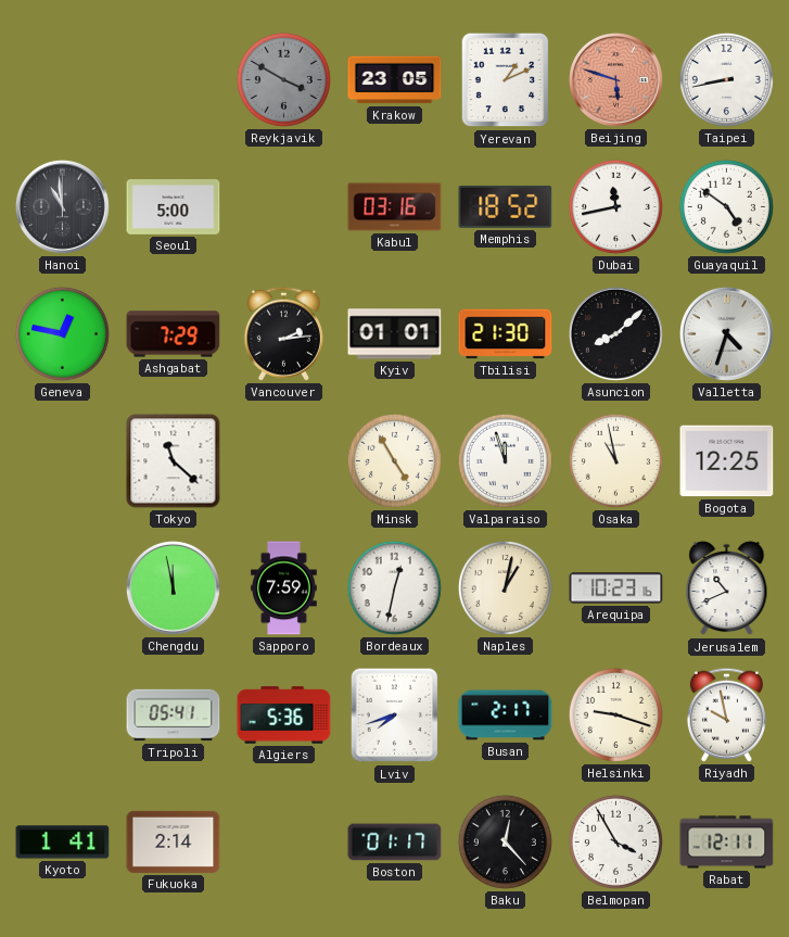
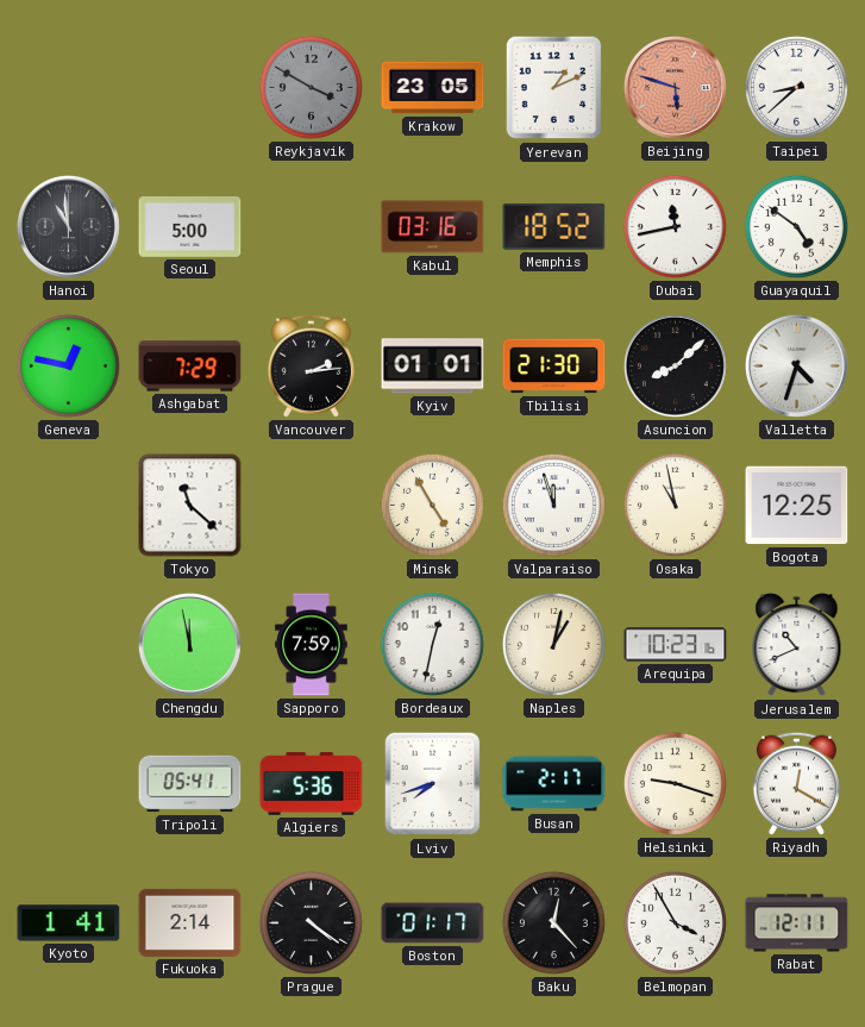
Taipei: 8:43 -> 8:38 (796, 87)
Riyadh: 9:58 -> 12:20 (796, 783)
Prague: none -> 4:21 (311, 922)
